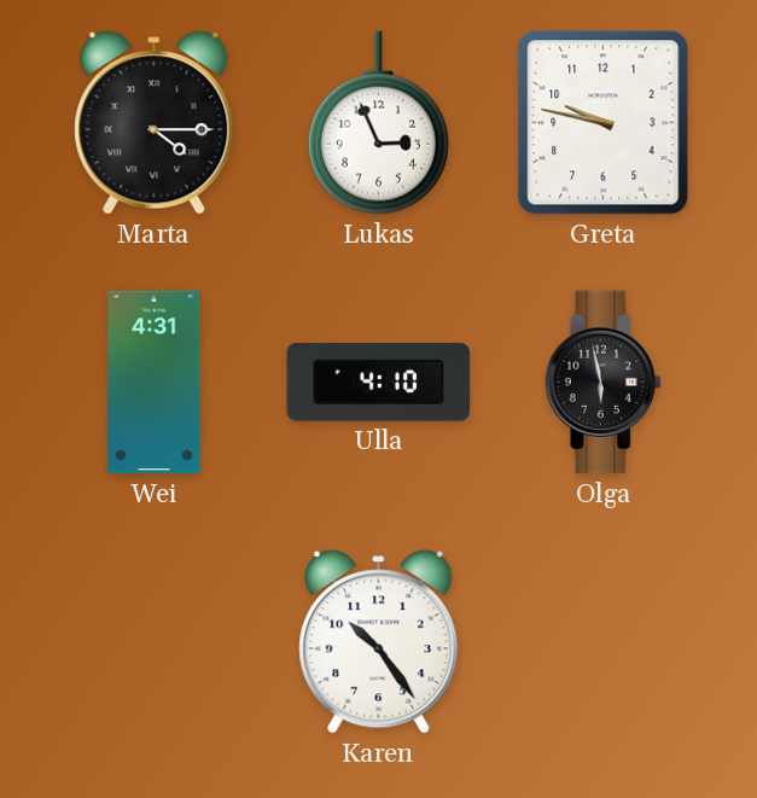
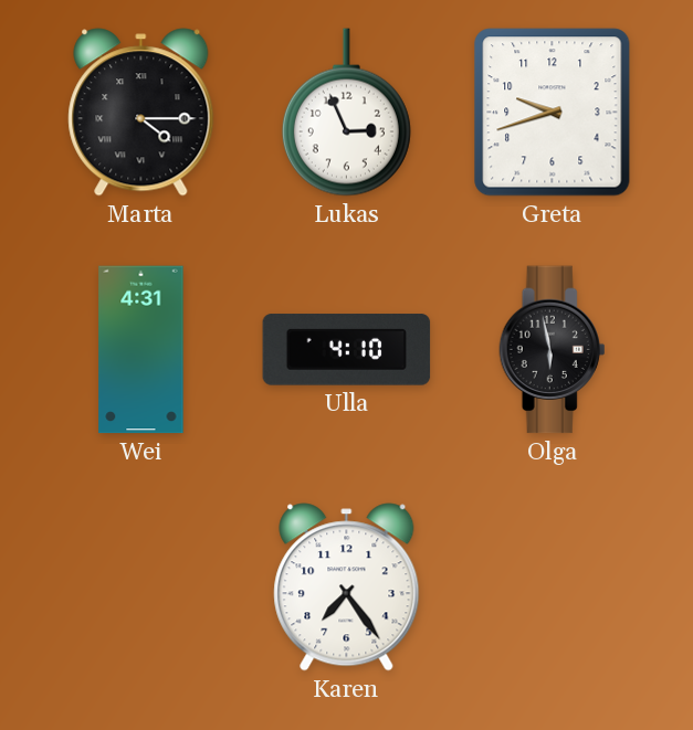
Greta: 9:47 -> 9:42 (553, 113)
Karen: 10:24 -> 7:24 (347, 588)
